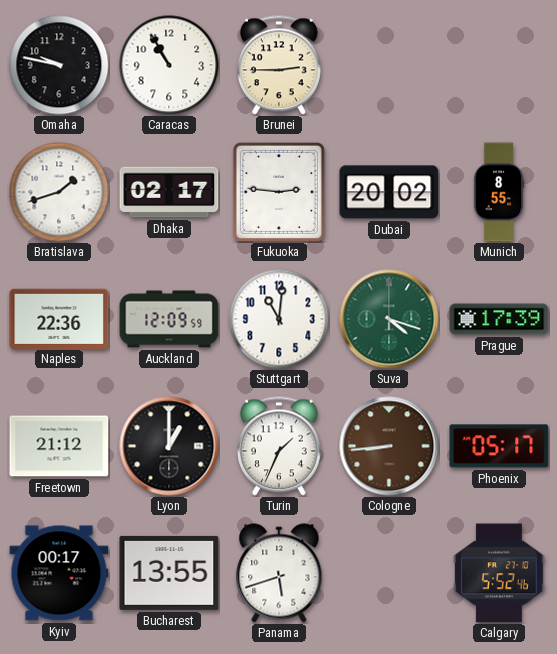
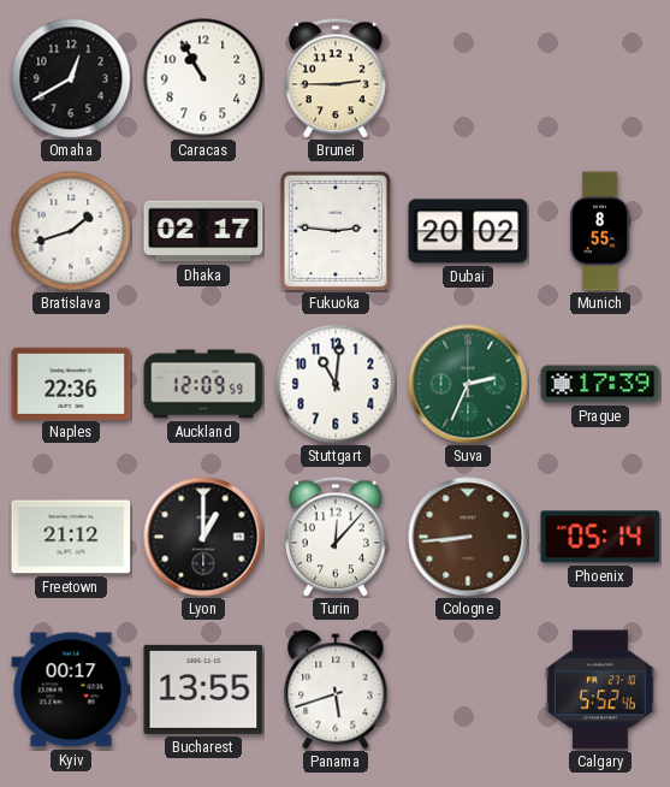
Omaha: 9:47 -> 12:40 (71, 78)
Suva: 4:18 -> 2:34 (468, 384)
Turin: 1:34 -> 12:07 (336, 537)
Phoenix: 05:17 -> 05:14 (600, 537)
